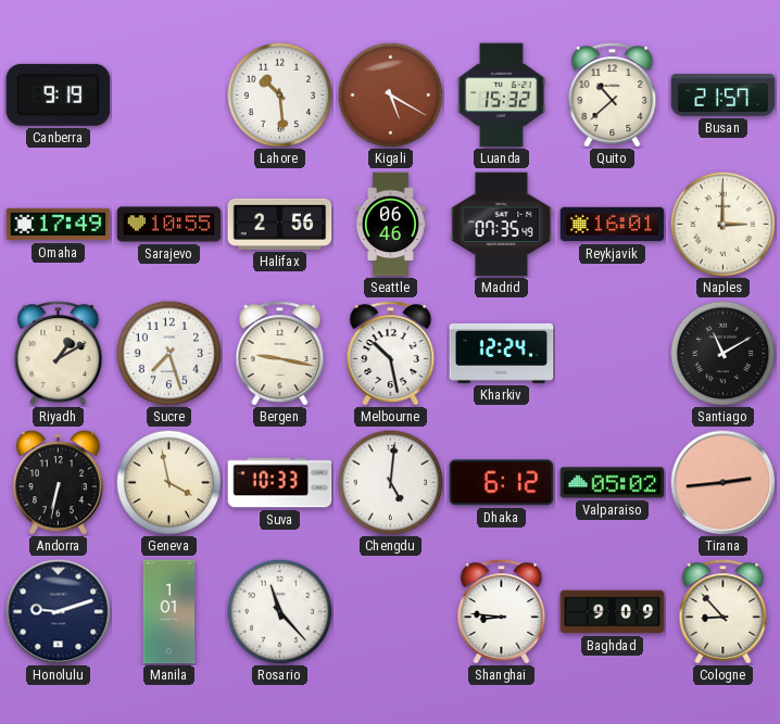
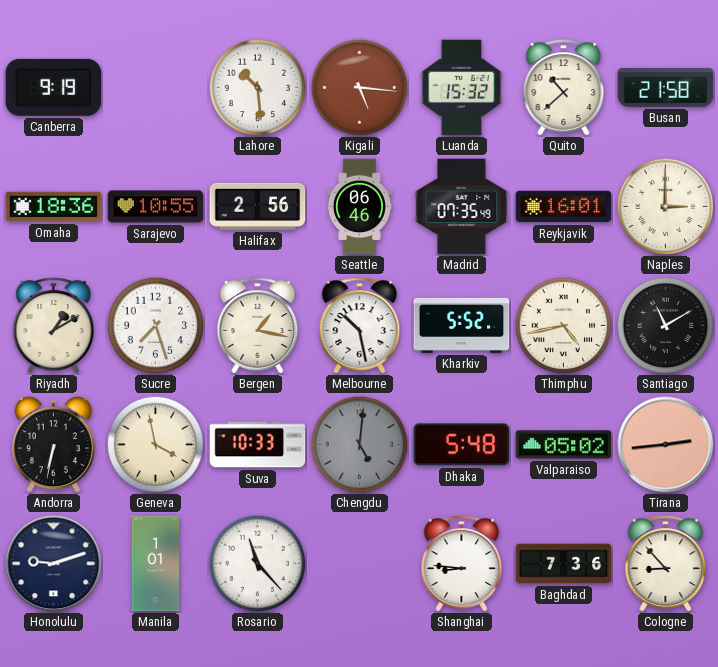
Kigali: 5:20 -> 5:16 (359, 87)
Busan: 21:57 -> 21:58 (666, 88)
Omaha: 17:49 -> 18:36 (54, 207)
Bergen: 9:17 -> 1:17 (258, 326)
Kharkiv: 12:24 -> 5:52 (462, 325)
Thimphu: none -> 4:43 (563, 325)
Chengdu dial: white -> grey (359, 444)
Dhaka: 6:12 -> 5:48 (462, 445)
Baghdad: 9:09 -> 7:36 (564, 564)
